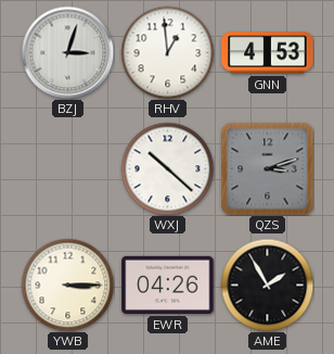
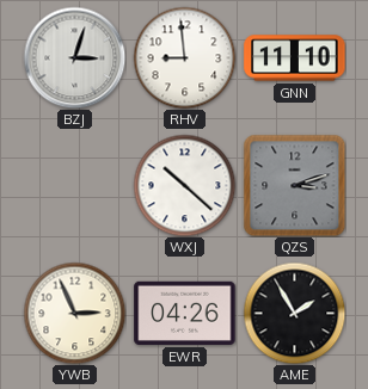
RHV: 12:59 -> 8:59 (184, 57)
GNN: 4:53 -> 11:10 (295, 58)
YWB: 3:15 -> 2:56 (74, 313)
